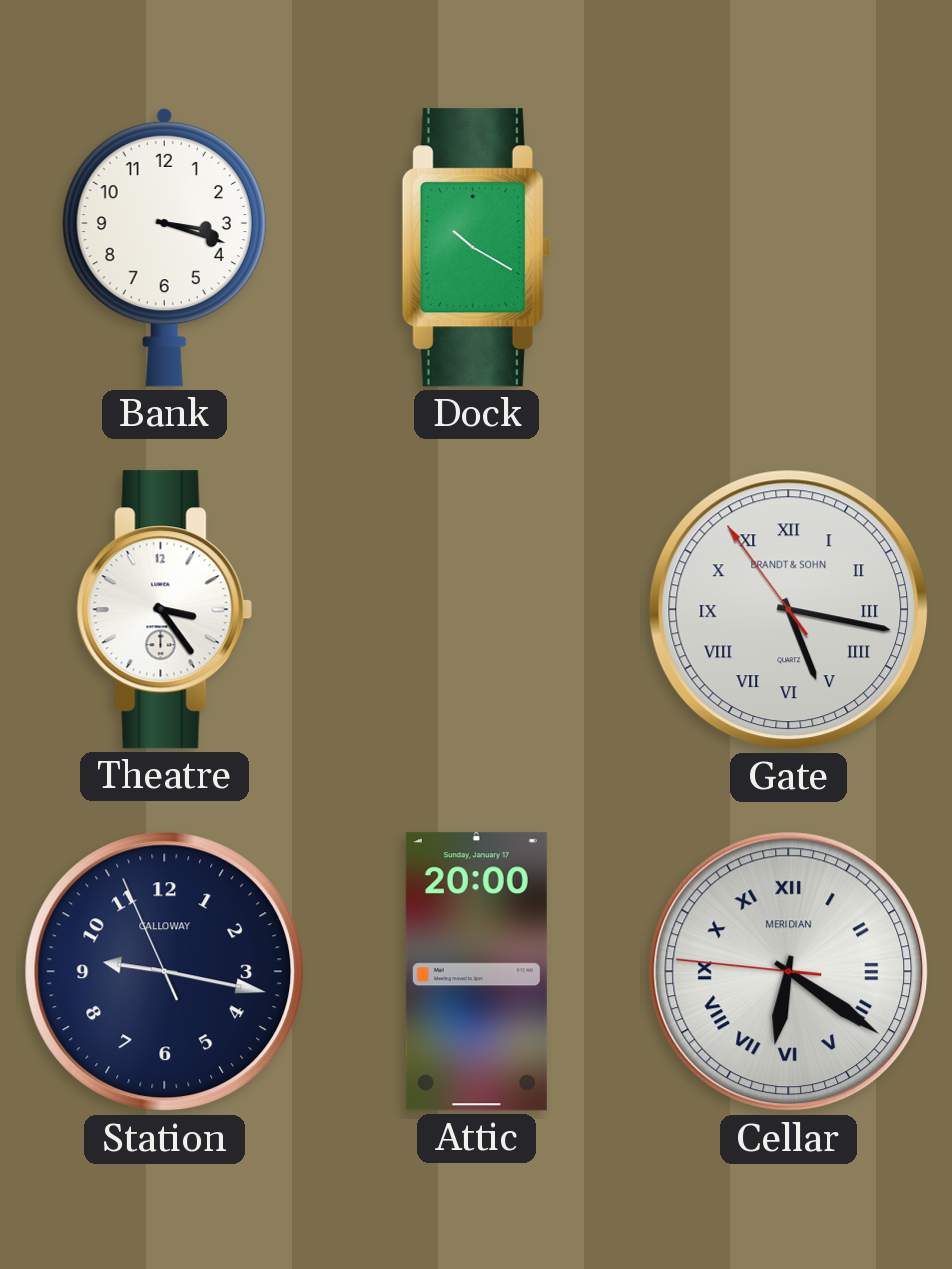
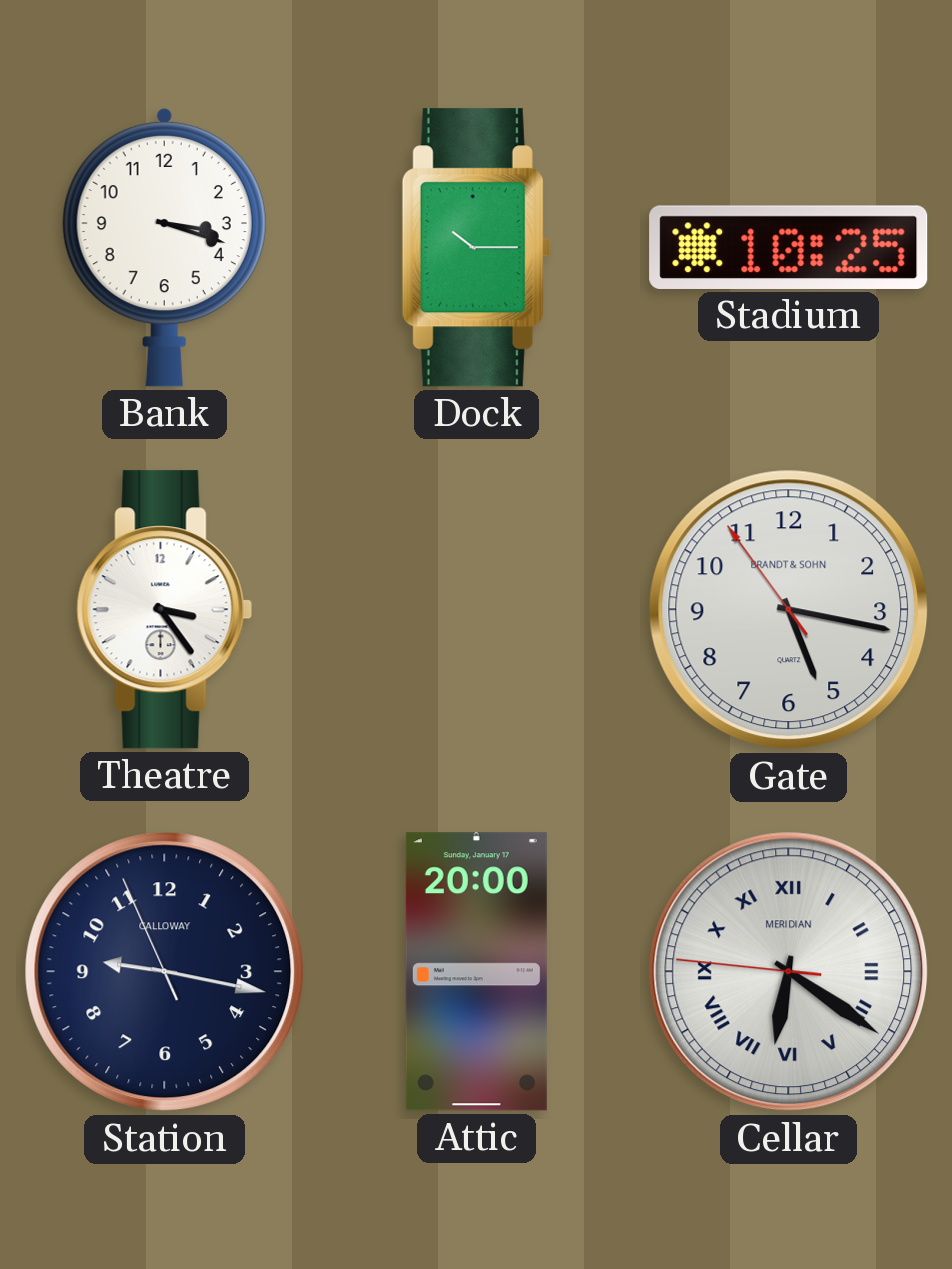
Dock: 10:20 -> 10:15 (476, 248)
Stadium: none -> 10:25 (789, 247)
Gate numerals: Roman -> Arabic (789, 610)
